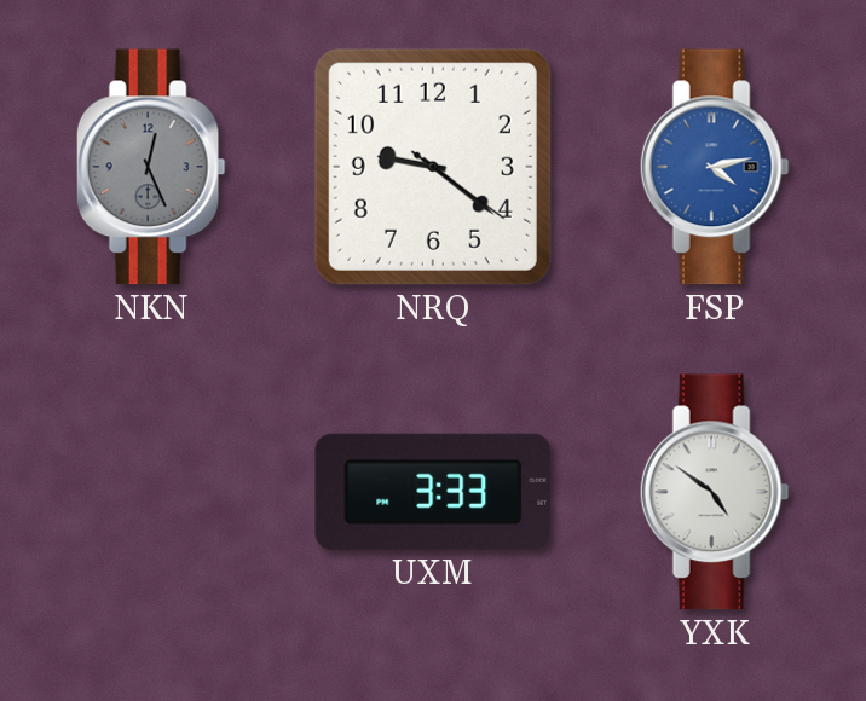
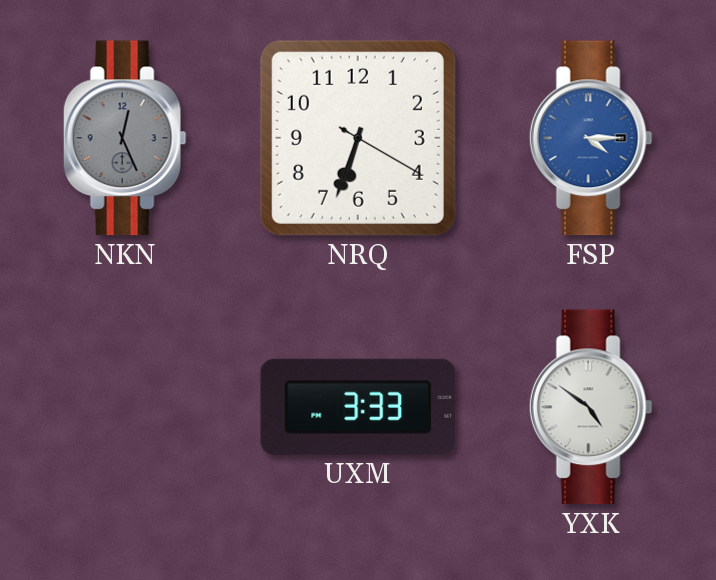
NRQ: 9:21 -> 6:33 (358, 138)
FSP: 4:13 -> 4:15 (591, 138)
